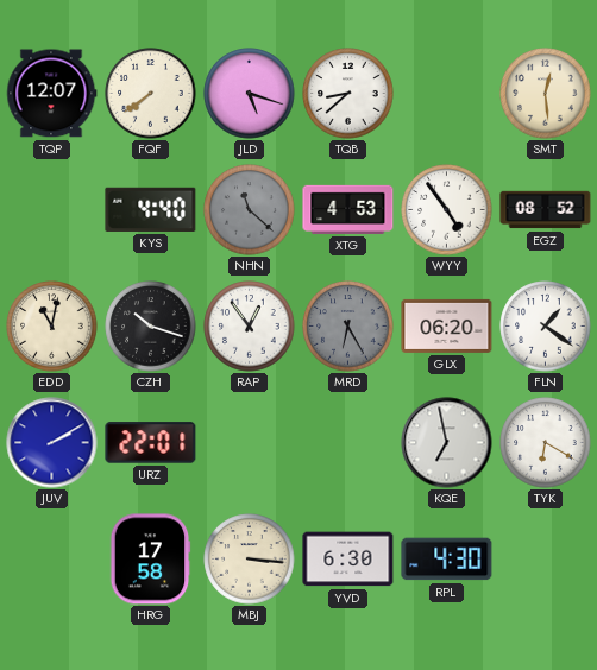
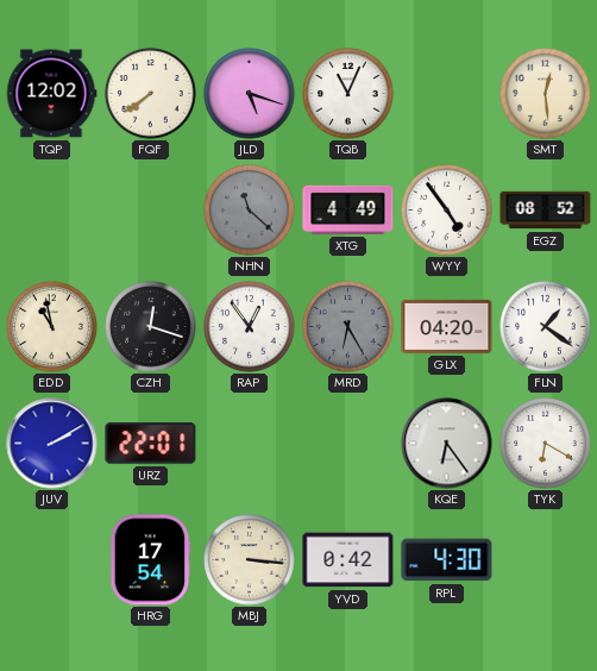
TQP: 12:07 -> 12:02 (52, 94)
TQB: 8:38 -> 11:04 (348, 94)
KYS: 4:40 -> none (151, 209)
XTG: 4:53 -> 4:49 (348, 209)
EDD: 11:02 -> 10:58 (52, 327)
CZH: 10:18 -> 12:18 (151, 327)
GLX: 06:20 -> 04:20 (447, 326)
KQE: 6:58 -> 6:24 (447, 444)
HRG: 17:58 -> 17:54 (150, 560)
YVD: 6:30 -> 0:42 (348, 560)
